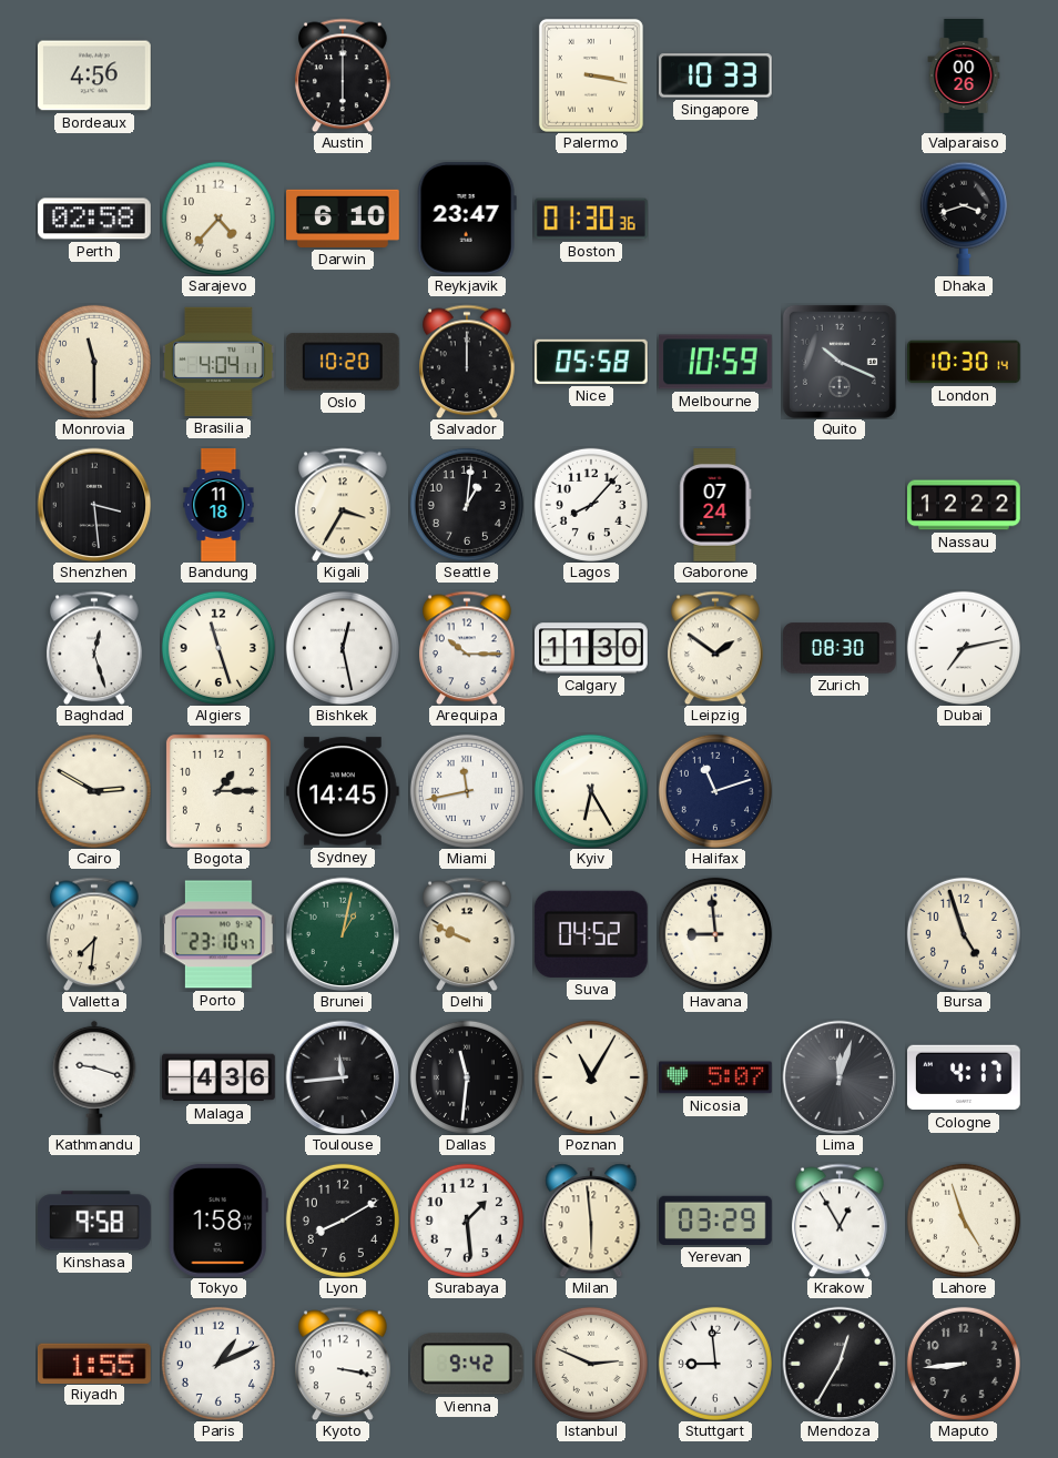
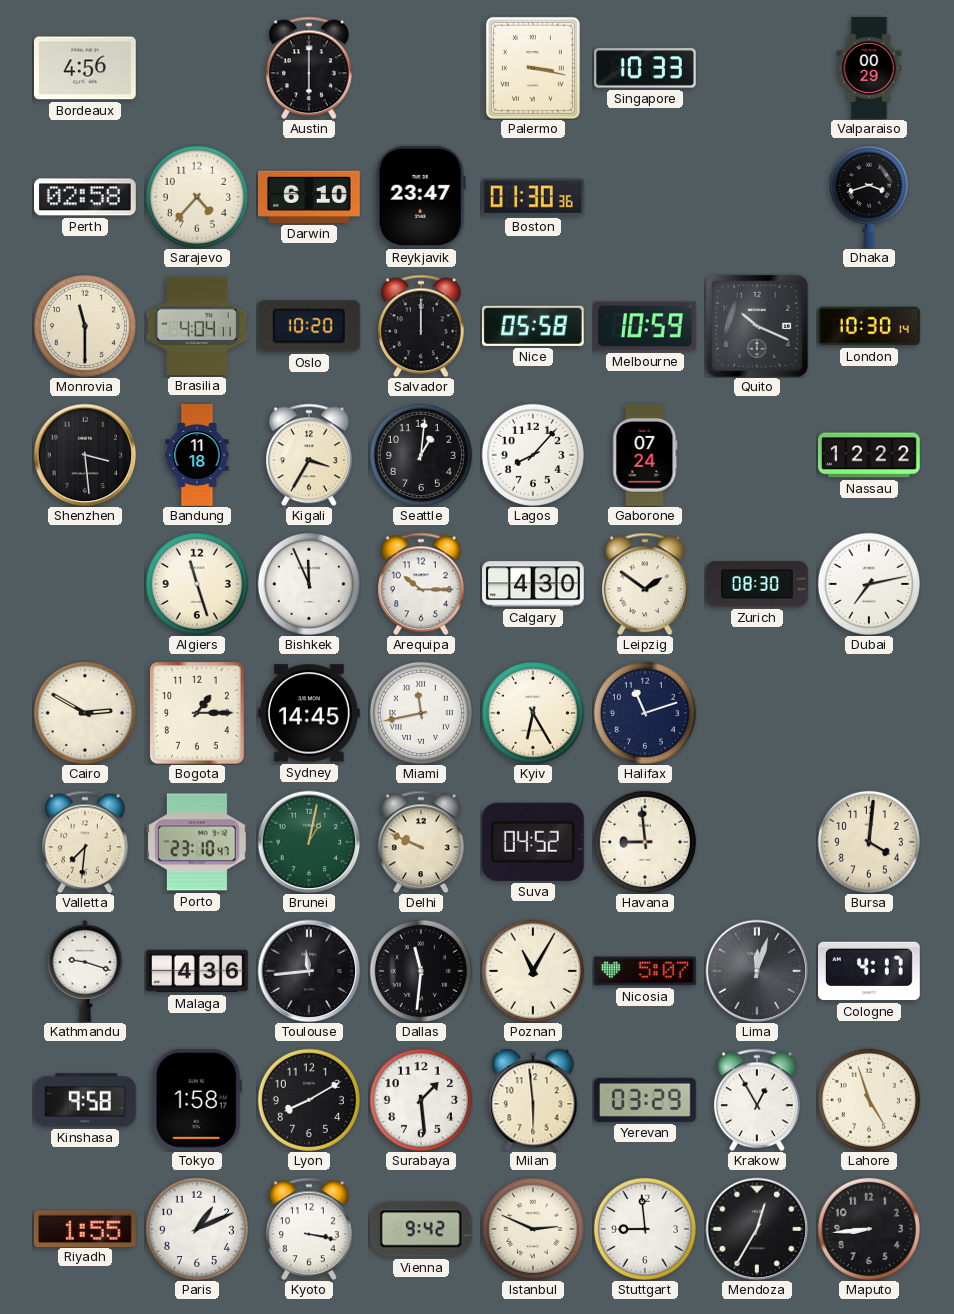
Valparaiso: 00:26 -> 00:29 (869, 68)
Baghdad: 12:27 -> none (95, 648)
Bishkek: 12:28 -> 11:56 (309, 584)
Calgary: 11:30 -> 4:30 (534, 584)
Bursa: 4:57 -> 4:01 (869, 842)
